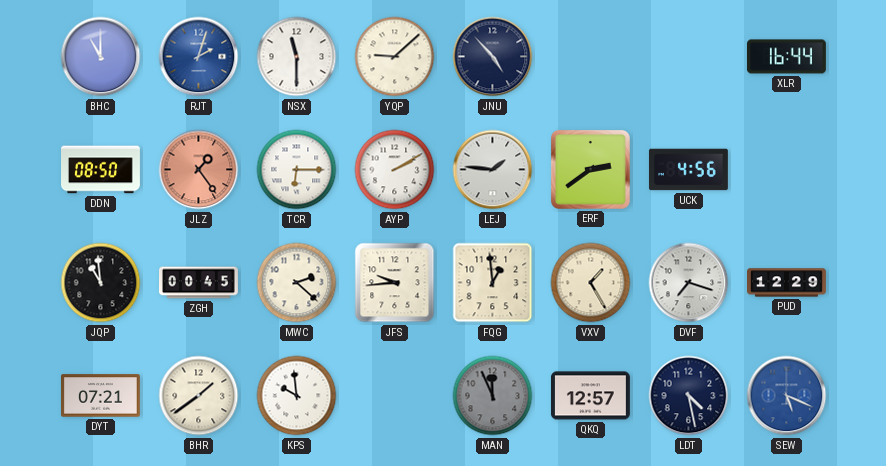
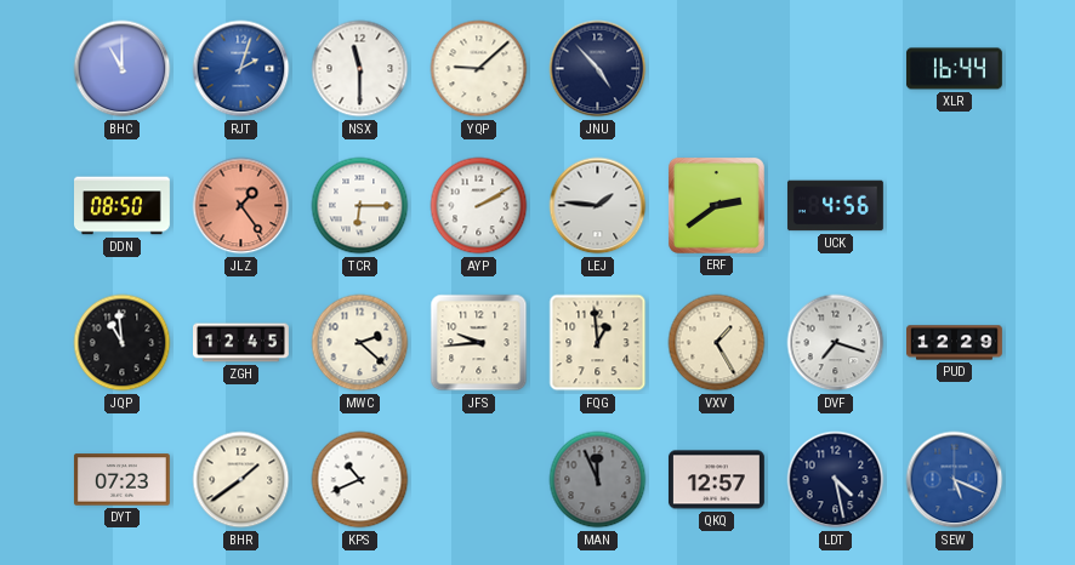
ZGH: 00:45 -> 12:45 (241, 343)
DYT: 07:21 -> 07:23 (121, 480)
KPS: 9:59 -> 10:41 (360, 480)
